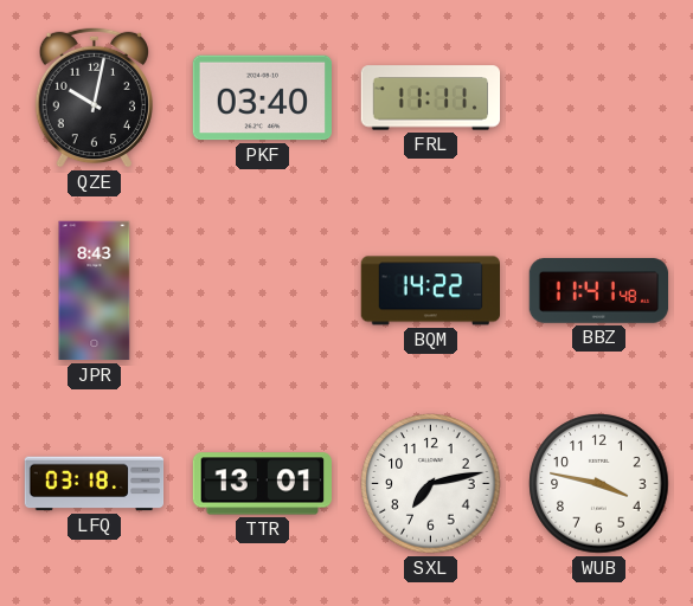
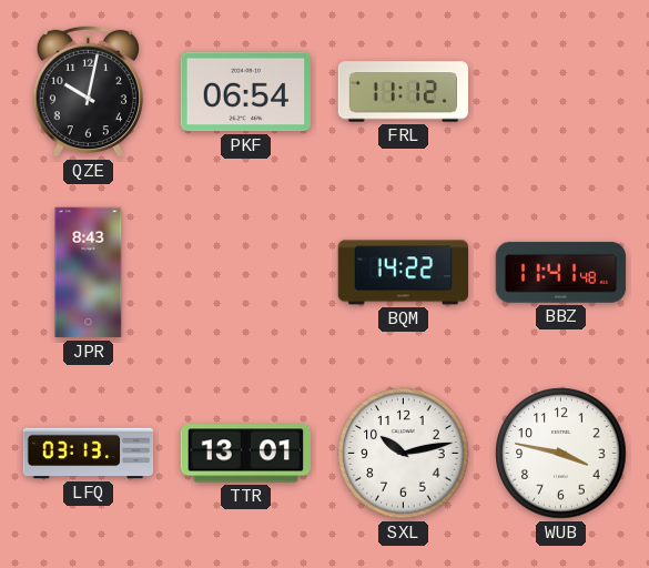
PKF: 03:40 -> 06:54 (245, 92)
FRL: 11:11 -> 11:12 (404, 92)
LFQ: 03:18 -> 03:13 (89, 454)
SXL: 7:13 -> 10:13 (404, 454)
